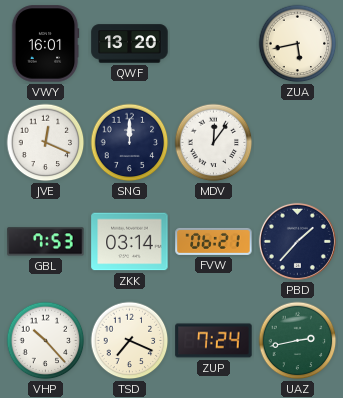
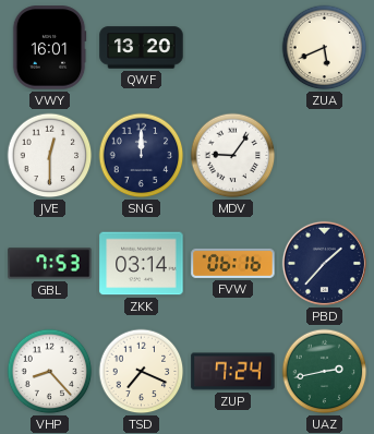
ZUA: 5:43 -> 5:41 (325, 48)
JVE: 12:19 -> 12:30 (50, 156)
MDV: 12:06 -> 9:06 (233, 156)
FVW: 06:21 -> 06:16 (233, 263)
VHP: 10:23 -> 8:23 (50, 372)
